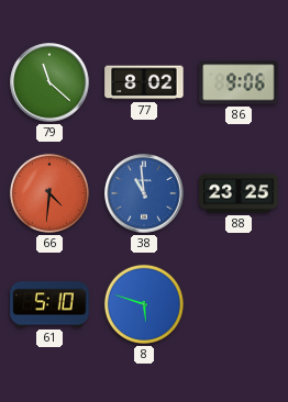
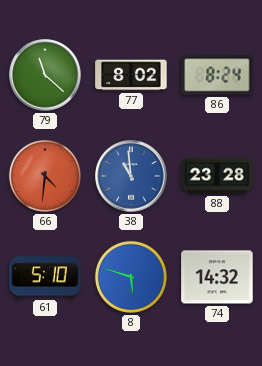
86: 9:06 -> 8:24 (217, 75)
88: 23:25 -> 23:28 (217, 176)
74: none -> 14:32 (217, 277)
